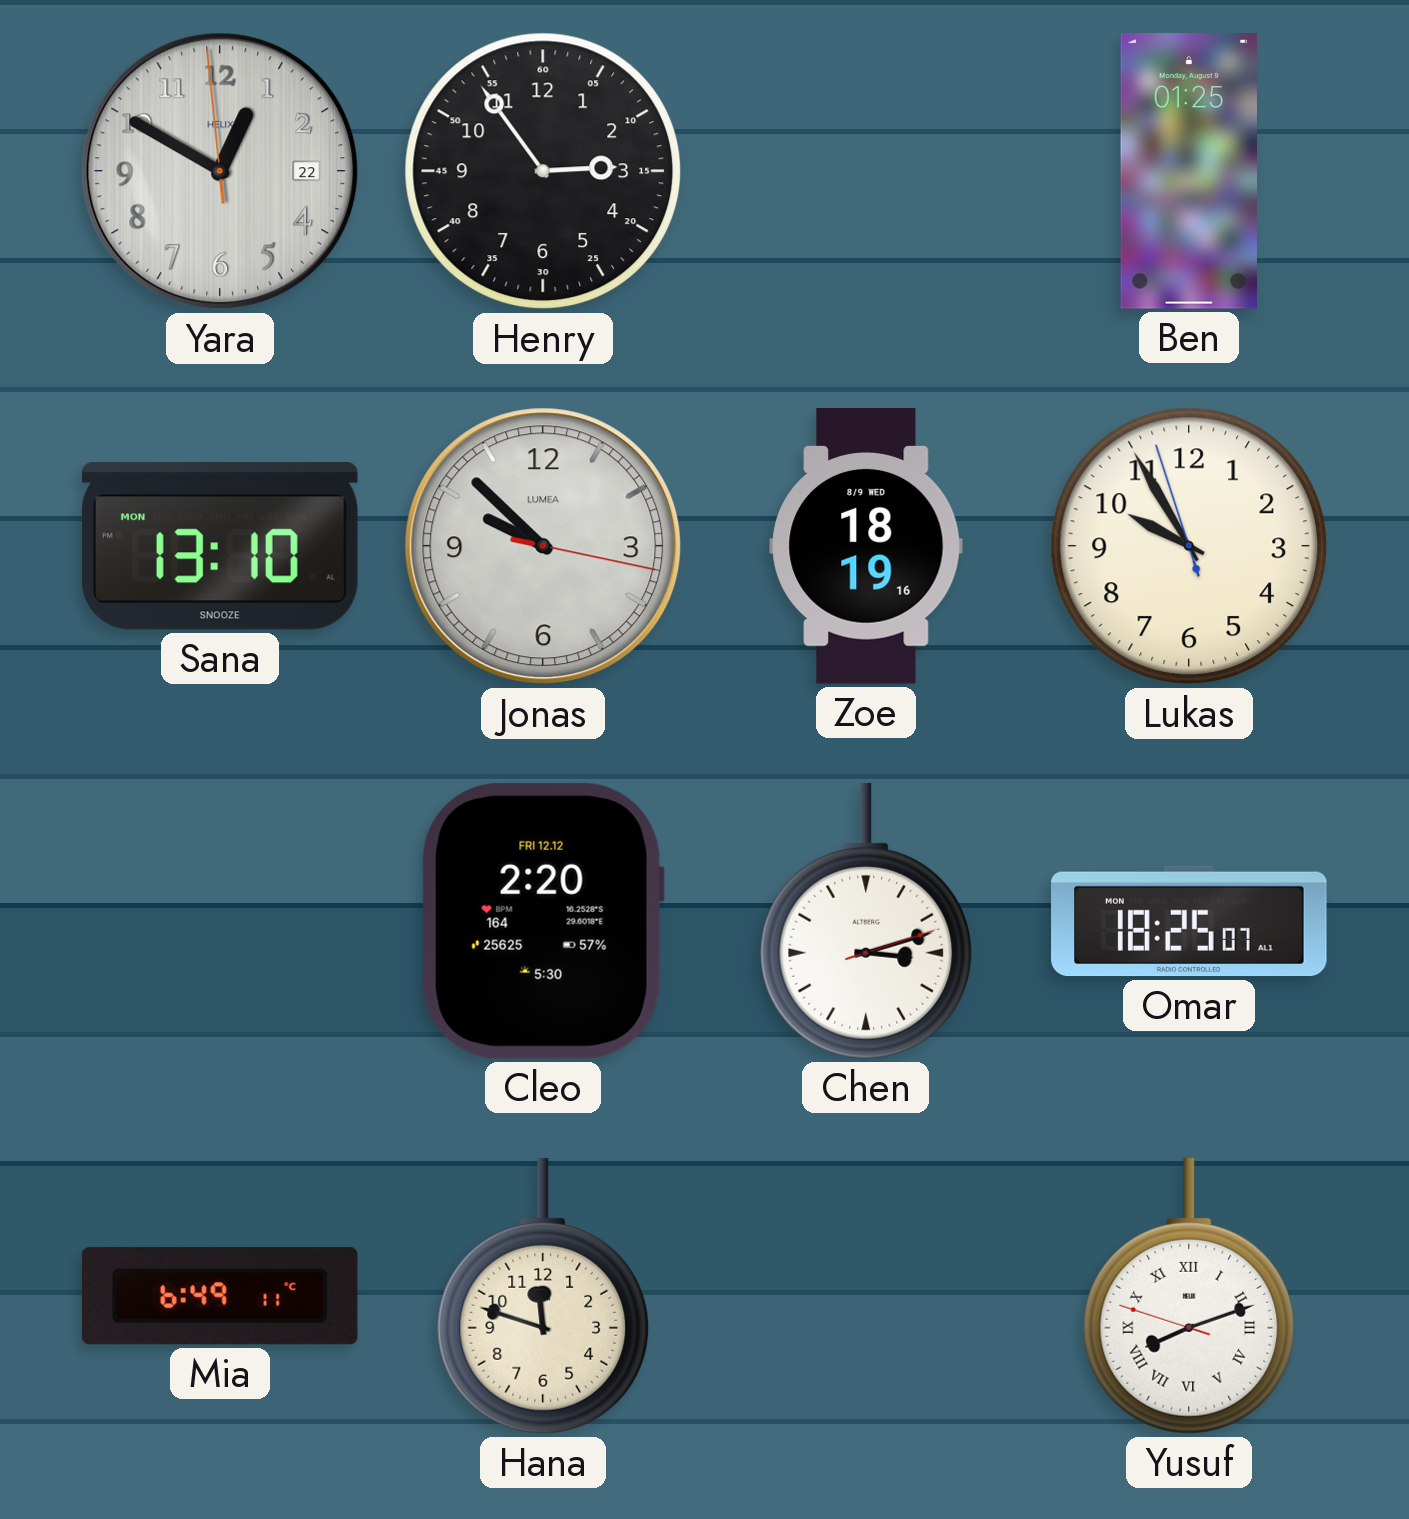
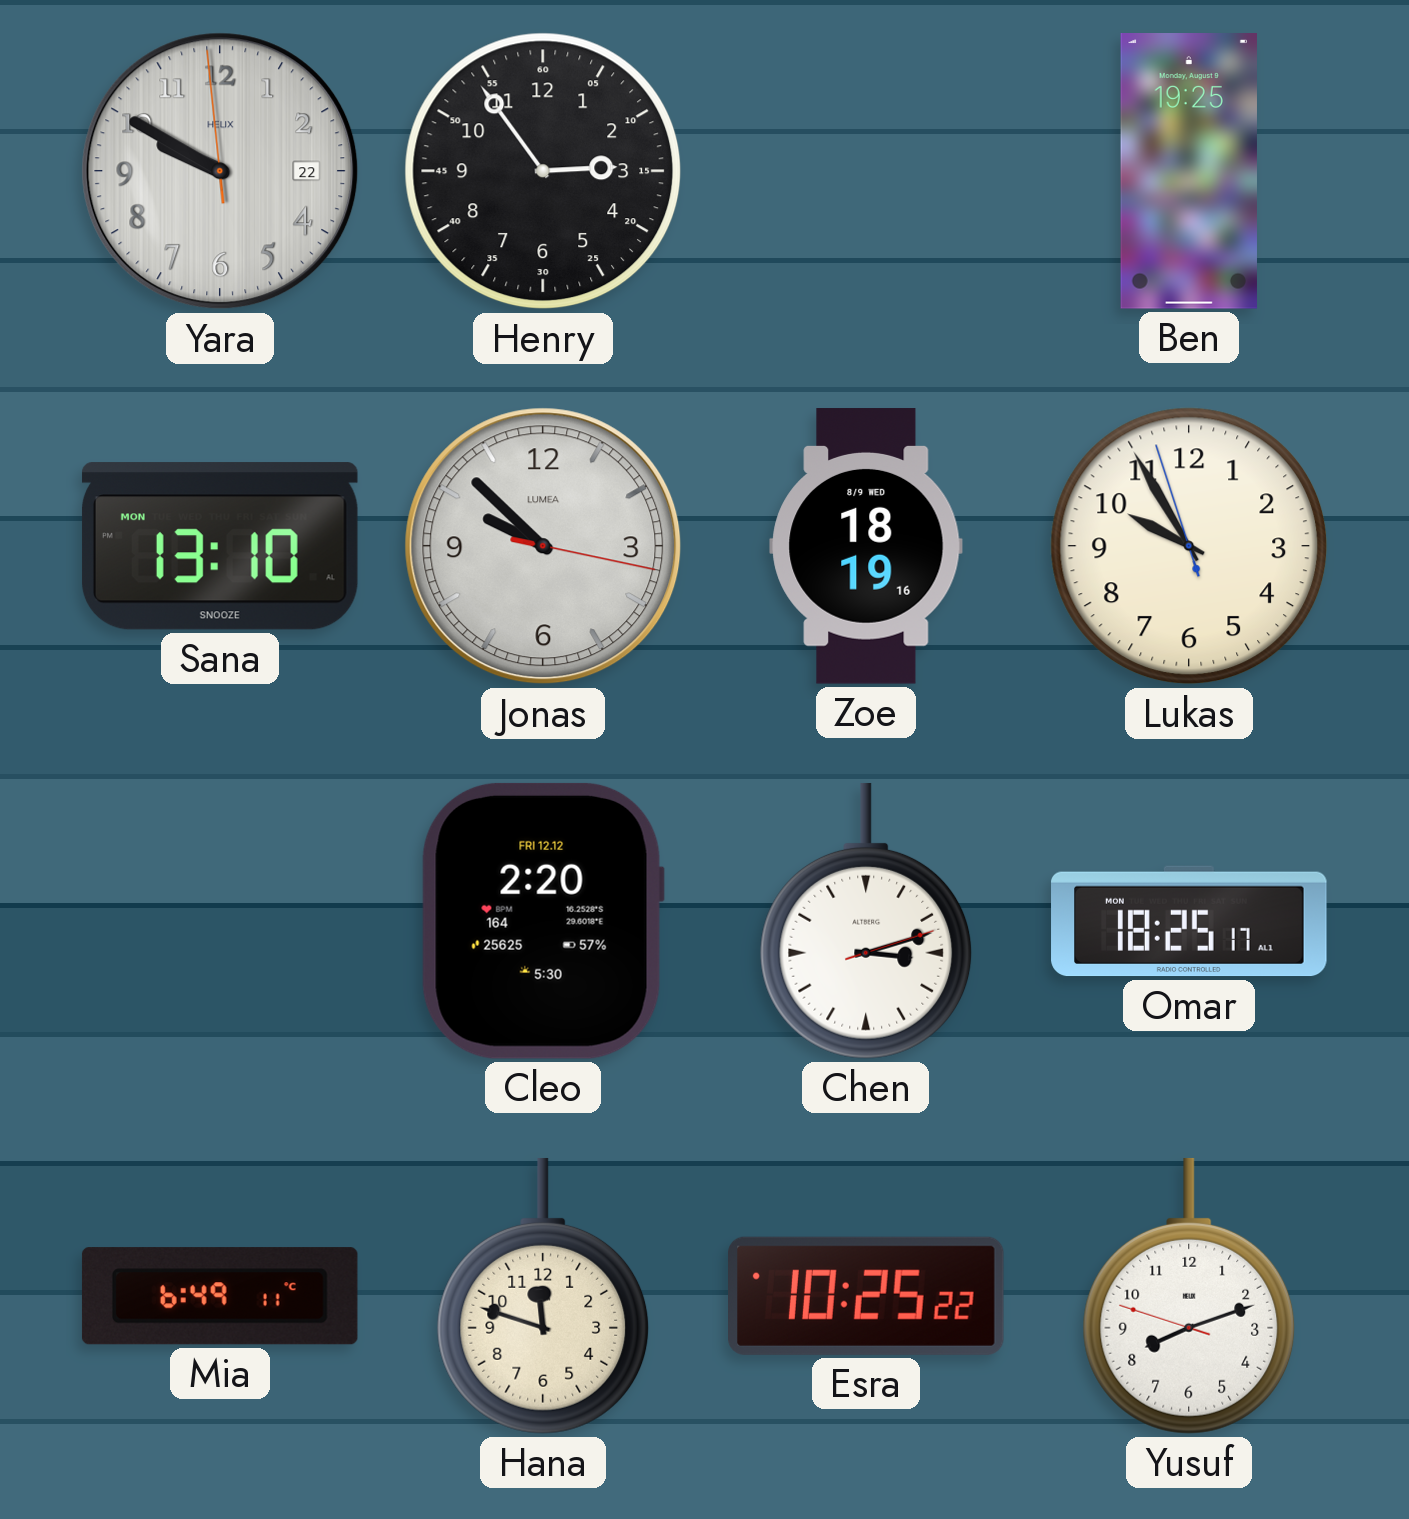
Yara: 12:49 -> 9:49 (220, 171)
Ben: 01:25 -> 19:25 (1189, 171)
Omar: 18:25:07 -> 18:25:17 (1189, 921)
Esra: none -> 10:25 (867, 1296)
Yusuf numerals: Roman -> Arabic (1189, 1296)
